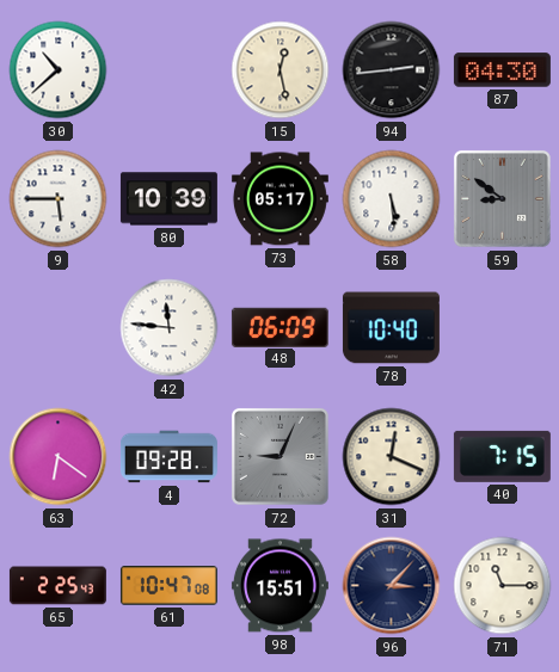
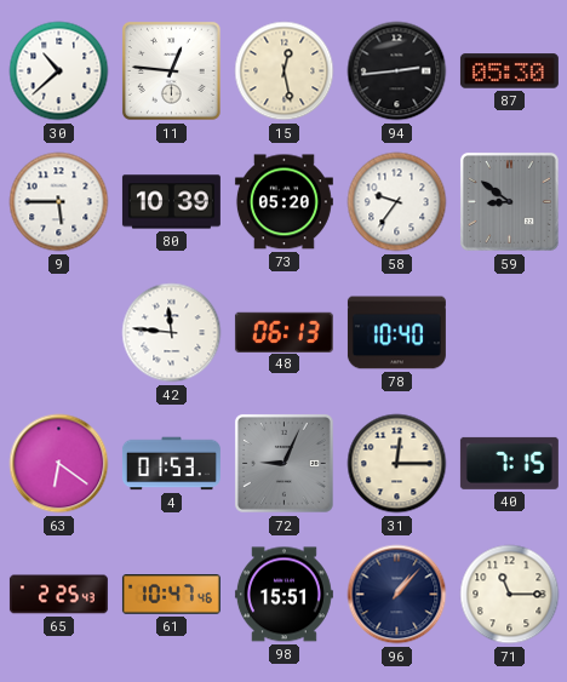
11: none -> 12:46 (171, 70)
87: 04:30 -> 05:30 (509, 71)
73: 05:17 -> 05:20 (283, 202)
58: 5:29 -> 9:36 (397, 202)
48: 06:09 -> 06:13 (283, 332)
4: 09:28 -> 01:53 (171, 464)
31: 12:19 -> 12:15 (397, 464)
61: 10:47:08 -> 10:47:46 (171, 595)
96: 3:07 -> 1:07 (397, 595)
